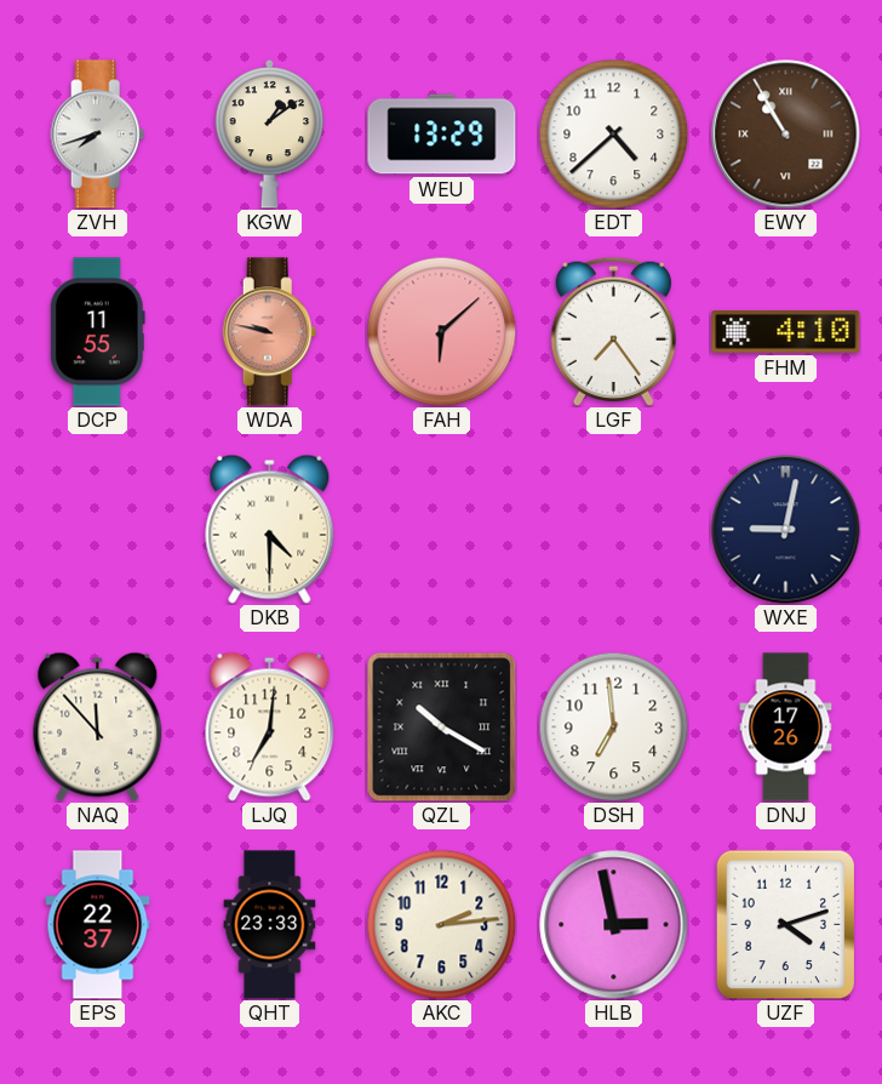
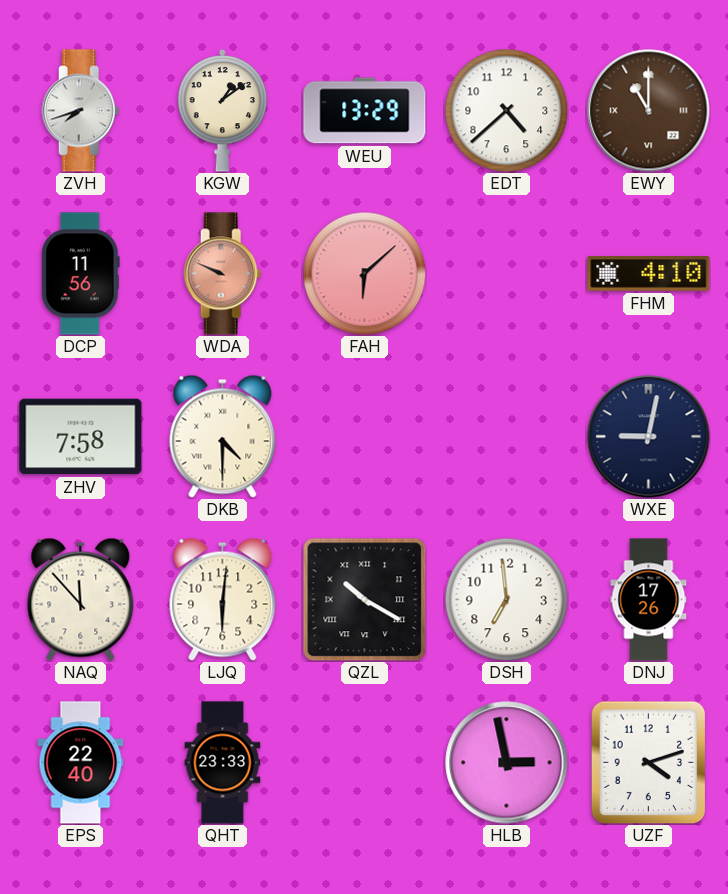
EWY: 10:55 -> 11:00 (649, 111)
DCP: 11:55 -> 11:56 (80, 274)
WDA: 9:47 -> 9:49 (223, 274)
LGF: 7:24 -> none (613, 331)
ZHV: none -> 7:58 (81, 437)
LJQ: 7:01 -> 6:01 (223, 599)
EPS: 22:37 -> 22:40 (81, 763)
AKC: 2:14 -> none (441, 924)
